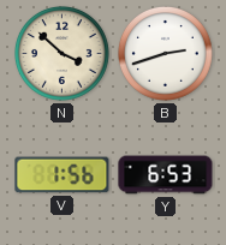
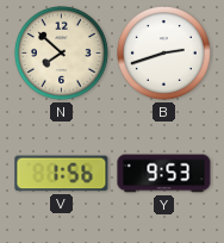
N: 3:52 -> 7:52 (62, 54)
Y: 6:53 -> 9:53 (164, 174)
